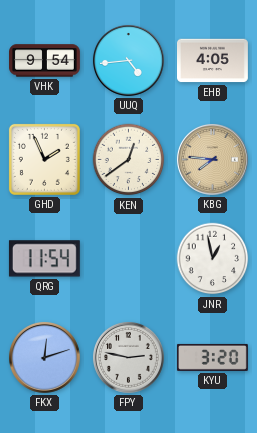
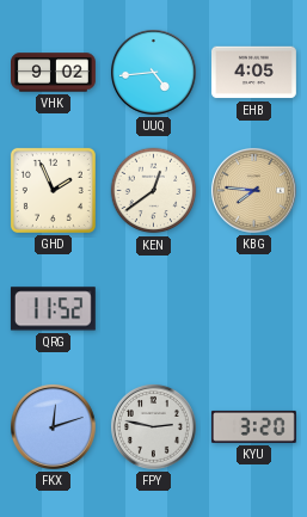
VHK: 9:54 -> 9:02 (54, 73)
QRG: 11:54 -> 11:52 (53, 309)
JNR: 12:58 -> none (213, 259)
